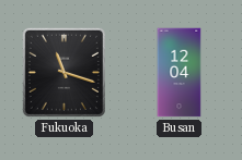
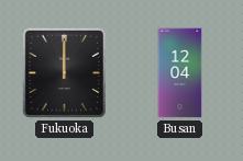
Fukuoka: 11:18 -> 12:00 (64, 72)
